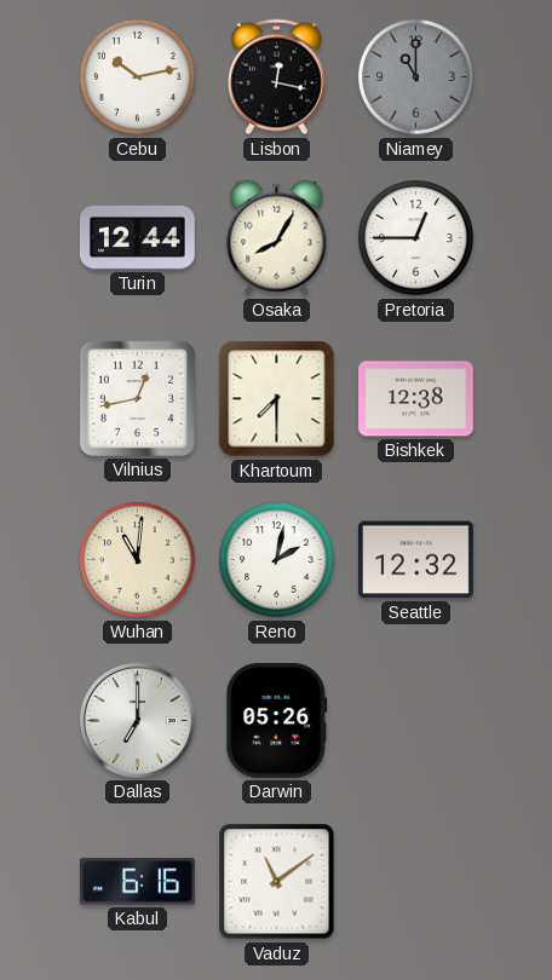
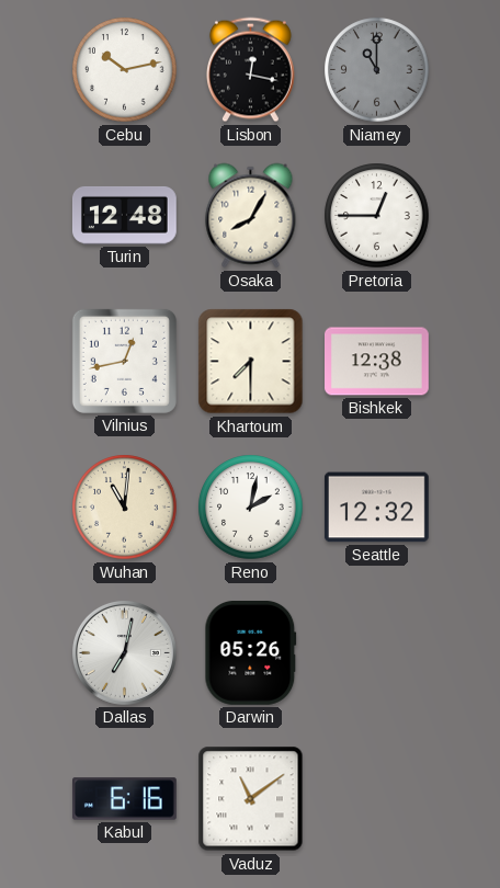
Turin: 12:44 -> 12:48 (124, 215)
Dallas: 7:00 -> 7:02 (124, 652)
